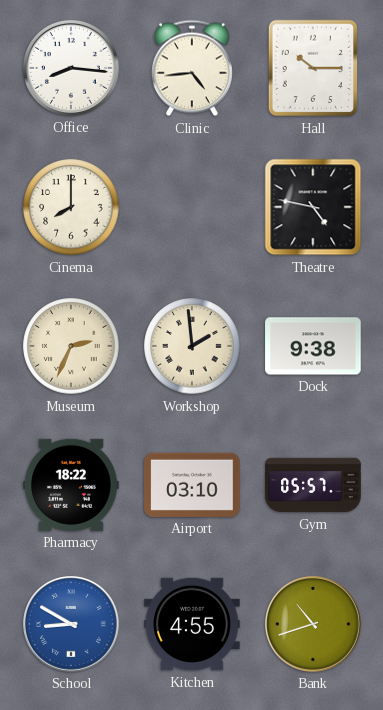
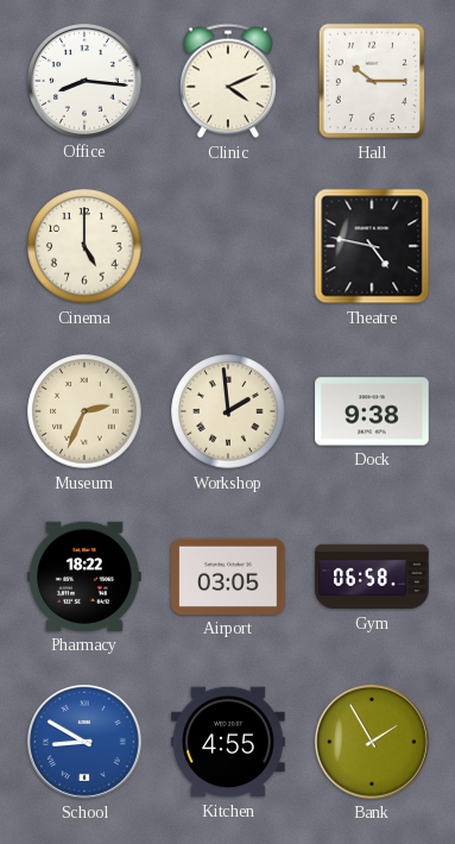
Clinic: 4:44 -> 4:11 (228, 81)
Cinema: 8:00 -> 5:00 (84, 246)
Airport: 03:10 -> 03:05 (228, 577)
Gym: 05:57 -> 06:58 (372, 577)
Bank: 10:42 -> 1:55 (373, 743)
